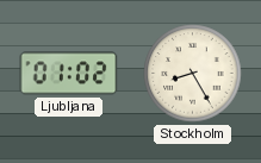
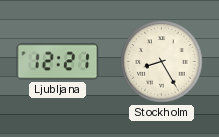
Ljubljana: 01:02 -> 12:21 (58, 62)
